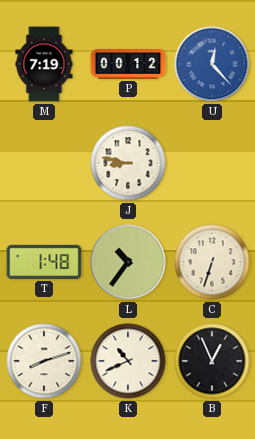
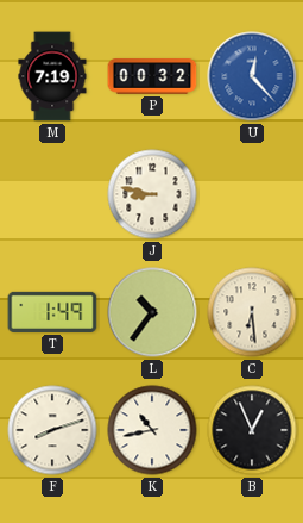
P: 00:12 -> 00:32 (152, 76)
T: 1:48 -> 1:49 (52, 312)
C: 6:33 -> 6:29 (252, 312)
K: 10:41 -> 10:43 (152, 430)
